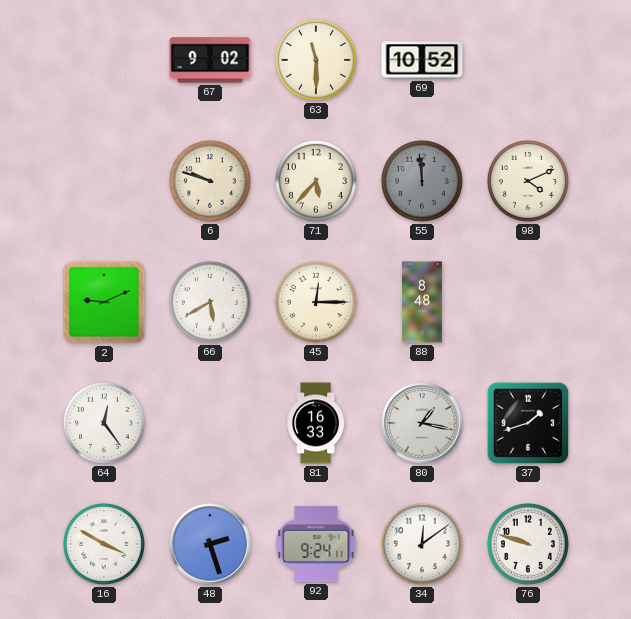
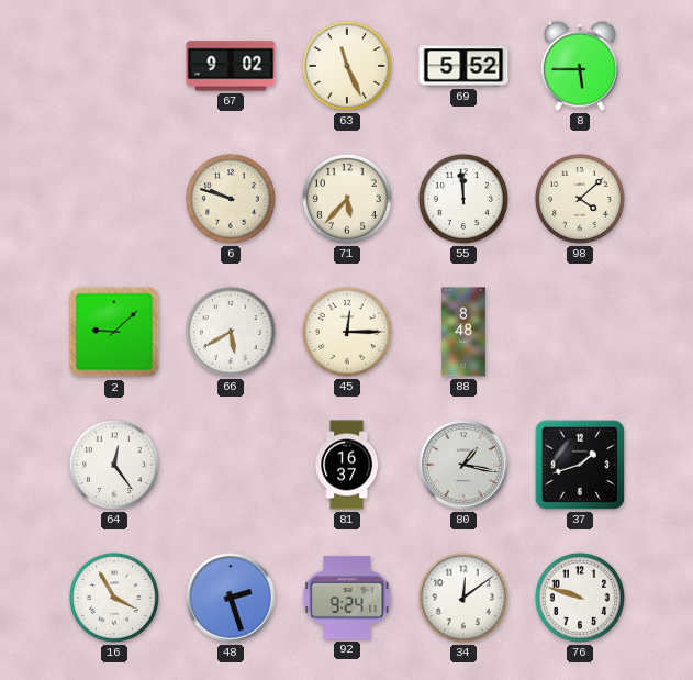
63: 11:30 -> 11:26 (347, 66)
69: 10:52 -> 5:52 (463, 66)
8: none -> 5:45 (580, 66)
55 dial: grey -> white (463, 199)
98: 4:11 -> 4:08 (580, 199)
2: 9:11 -> 9:08 (114, 332)
81: 16:33 -> 16:37 (346, 465)
16: 3:50 -> 3:55 (114, 598)
